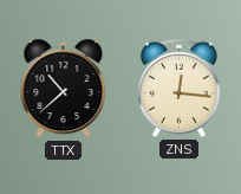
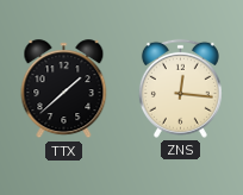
TTX: 10:38 -> 1:38 (64, 89)
